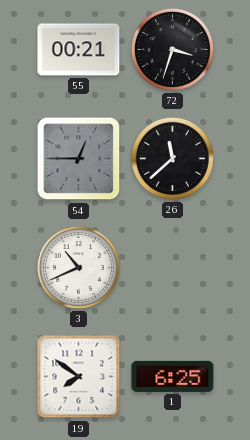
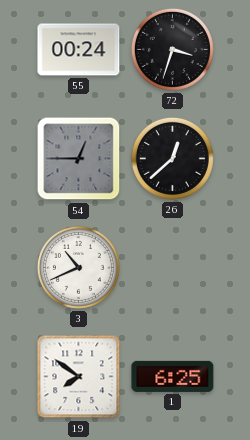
55: 00:21 -> 00:24 (79, 50)
26: 11:38 -> 12:38 (172, 158)
